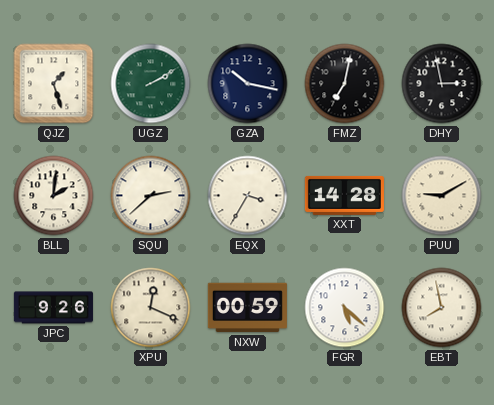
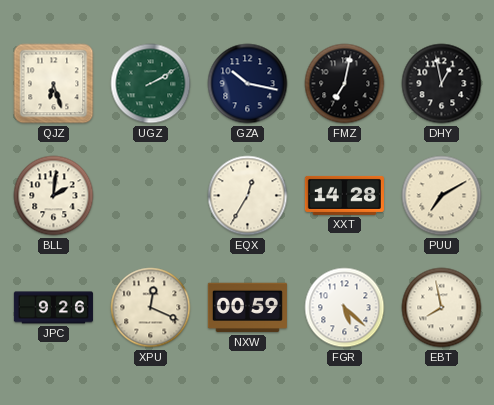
QJZ: 1:27 -> 6:27 (54, 84)
DHY: 2:58 -> 12:58 (442, 84)
SQU: 2:38 -> none (151, 196)
EQX: 3:35 -> 12:35 (248, 196)
PUU: 9:10 -> 7:10 (442, 196)
